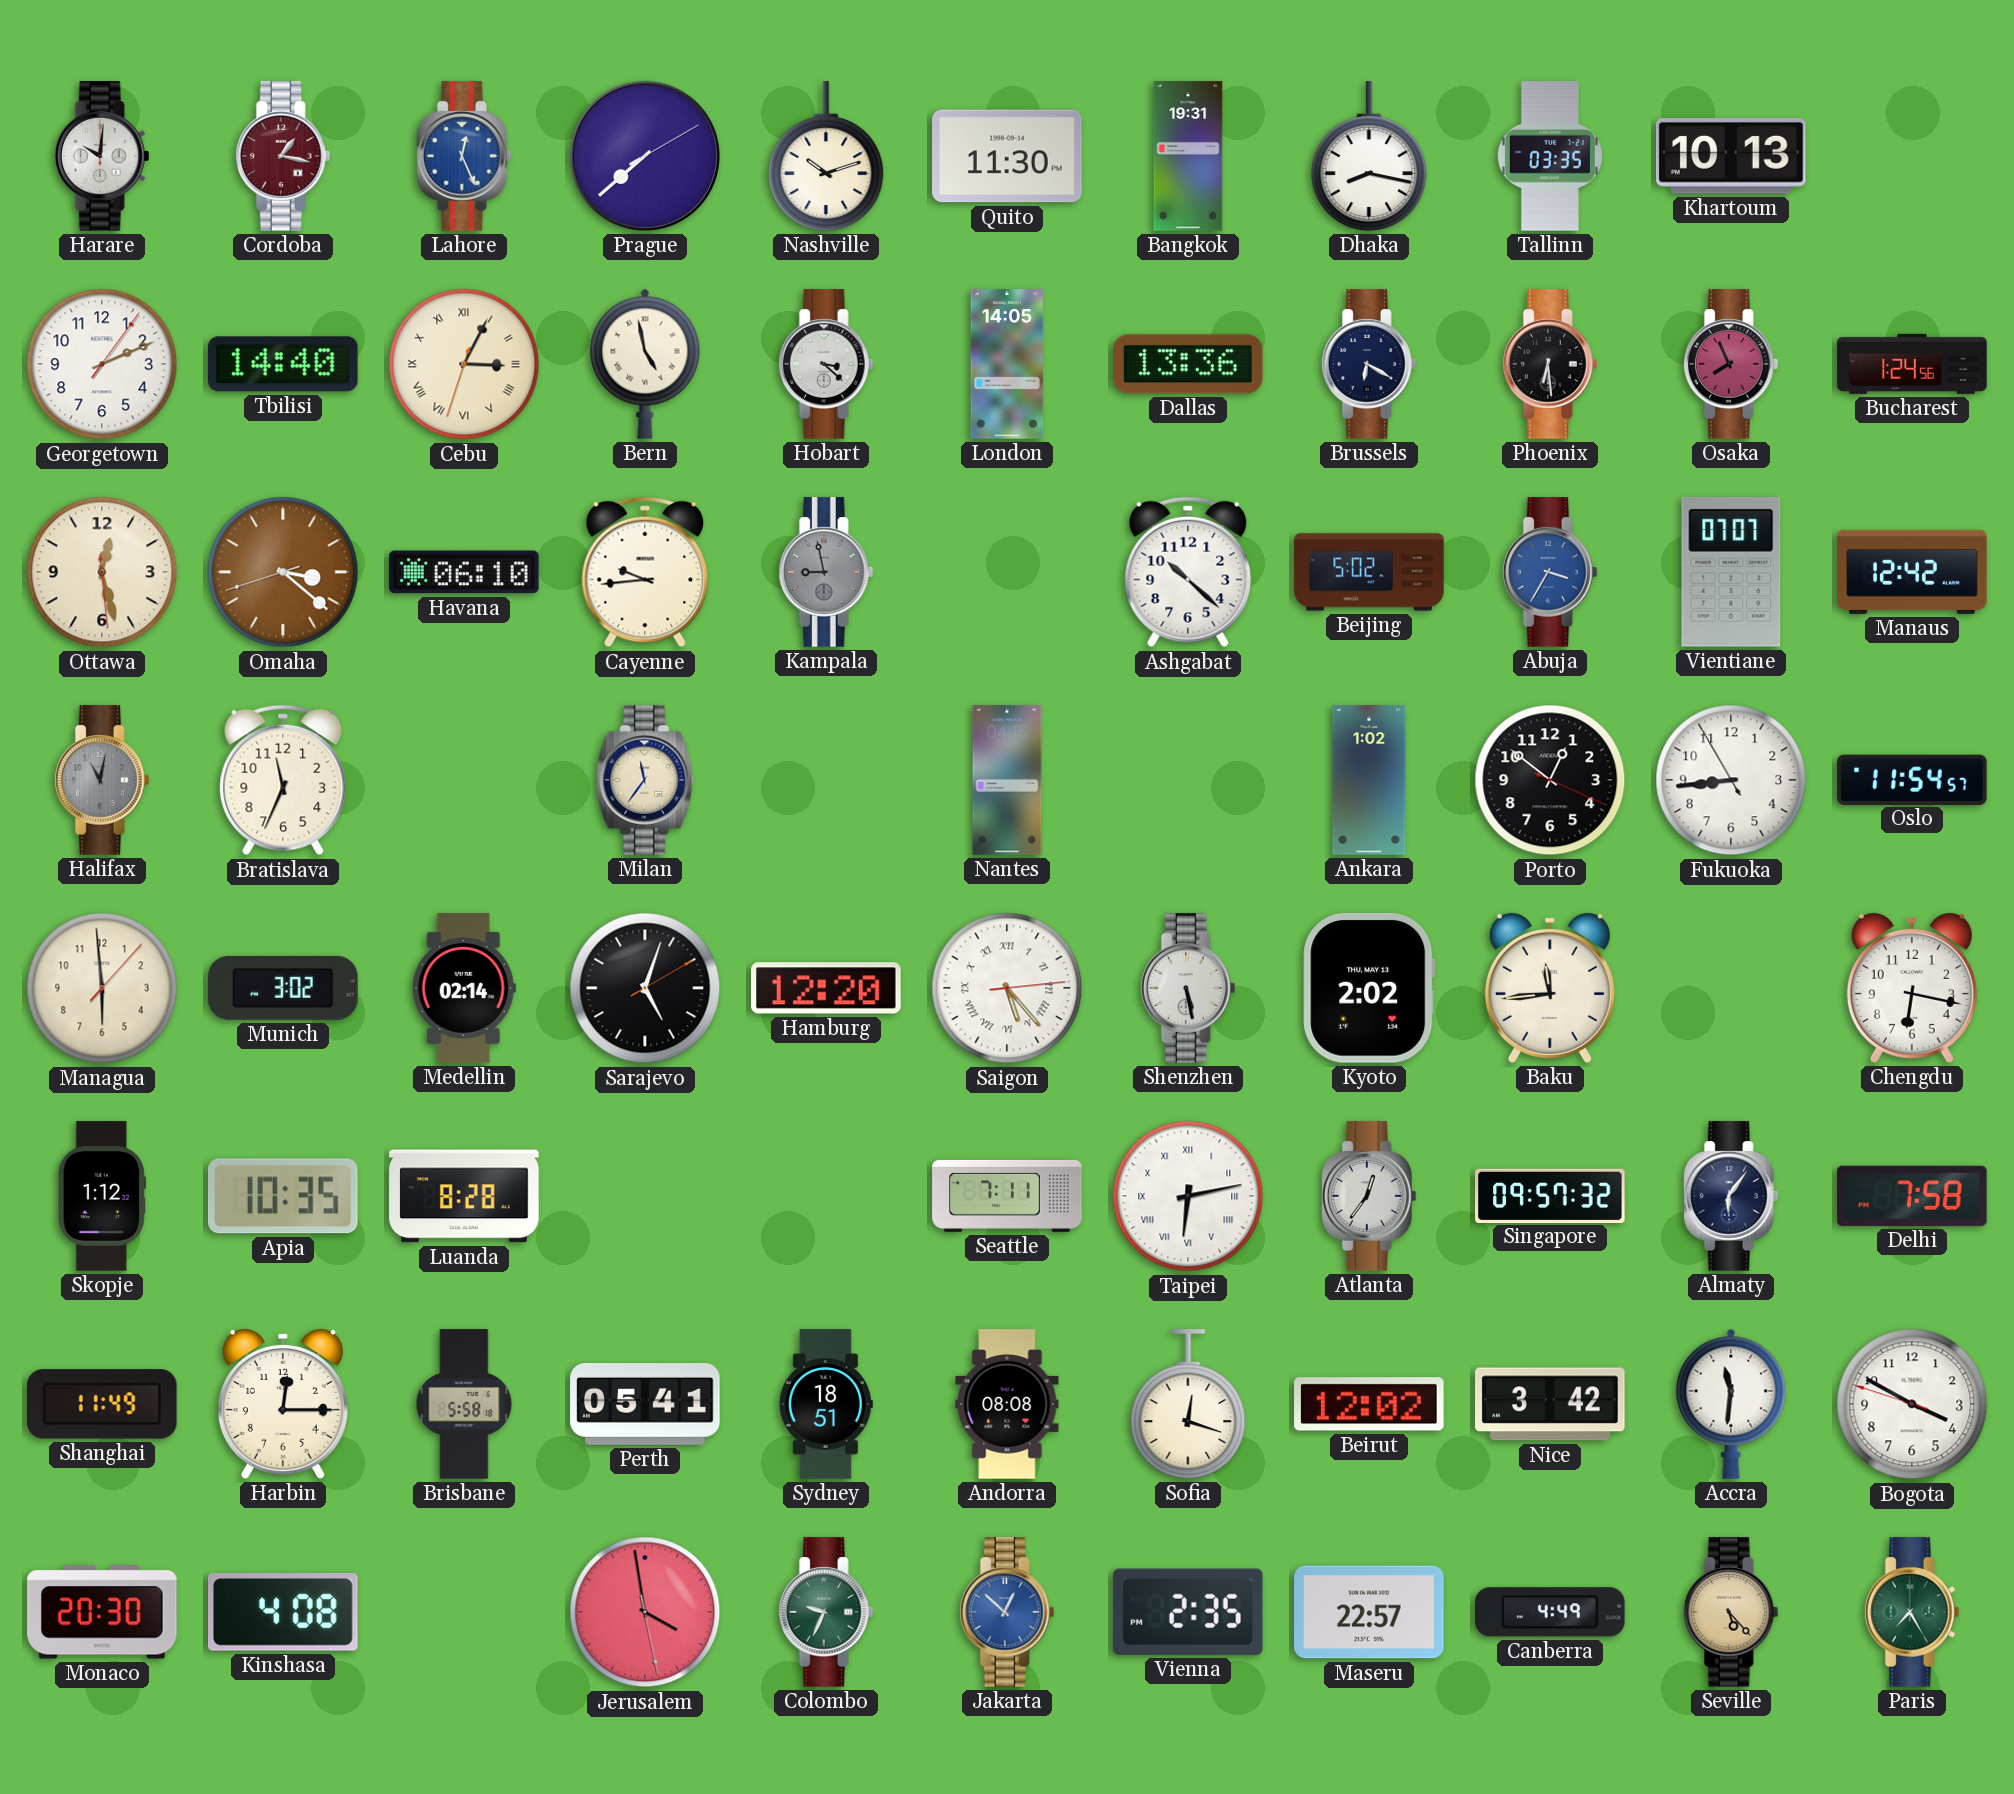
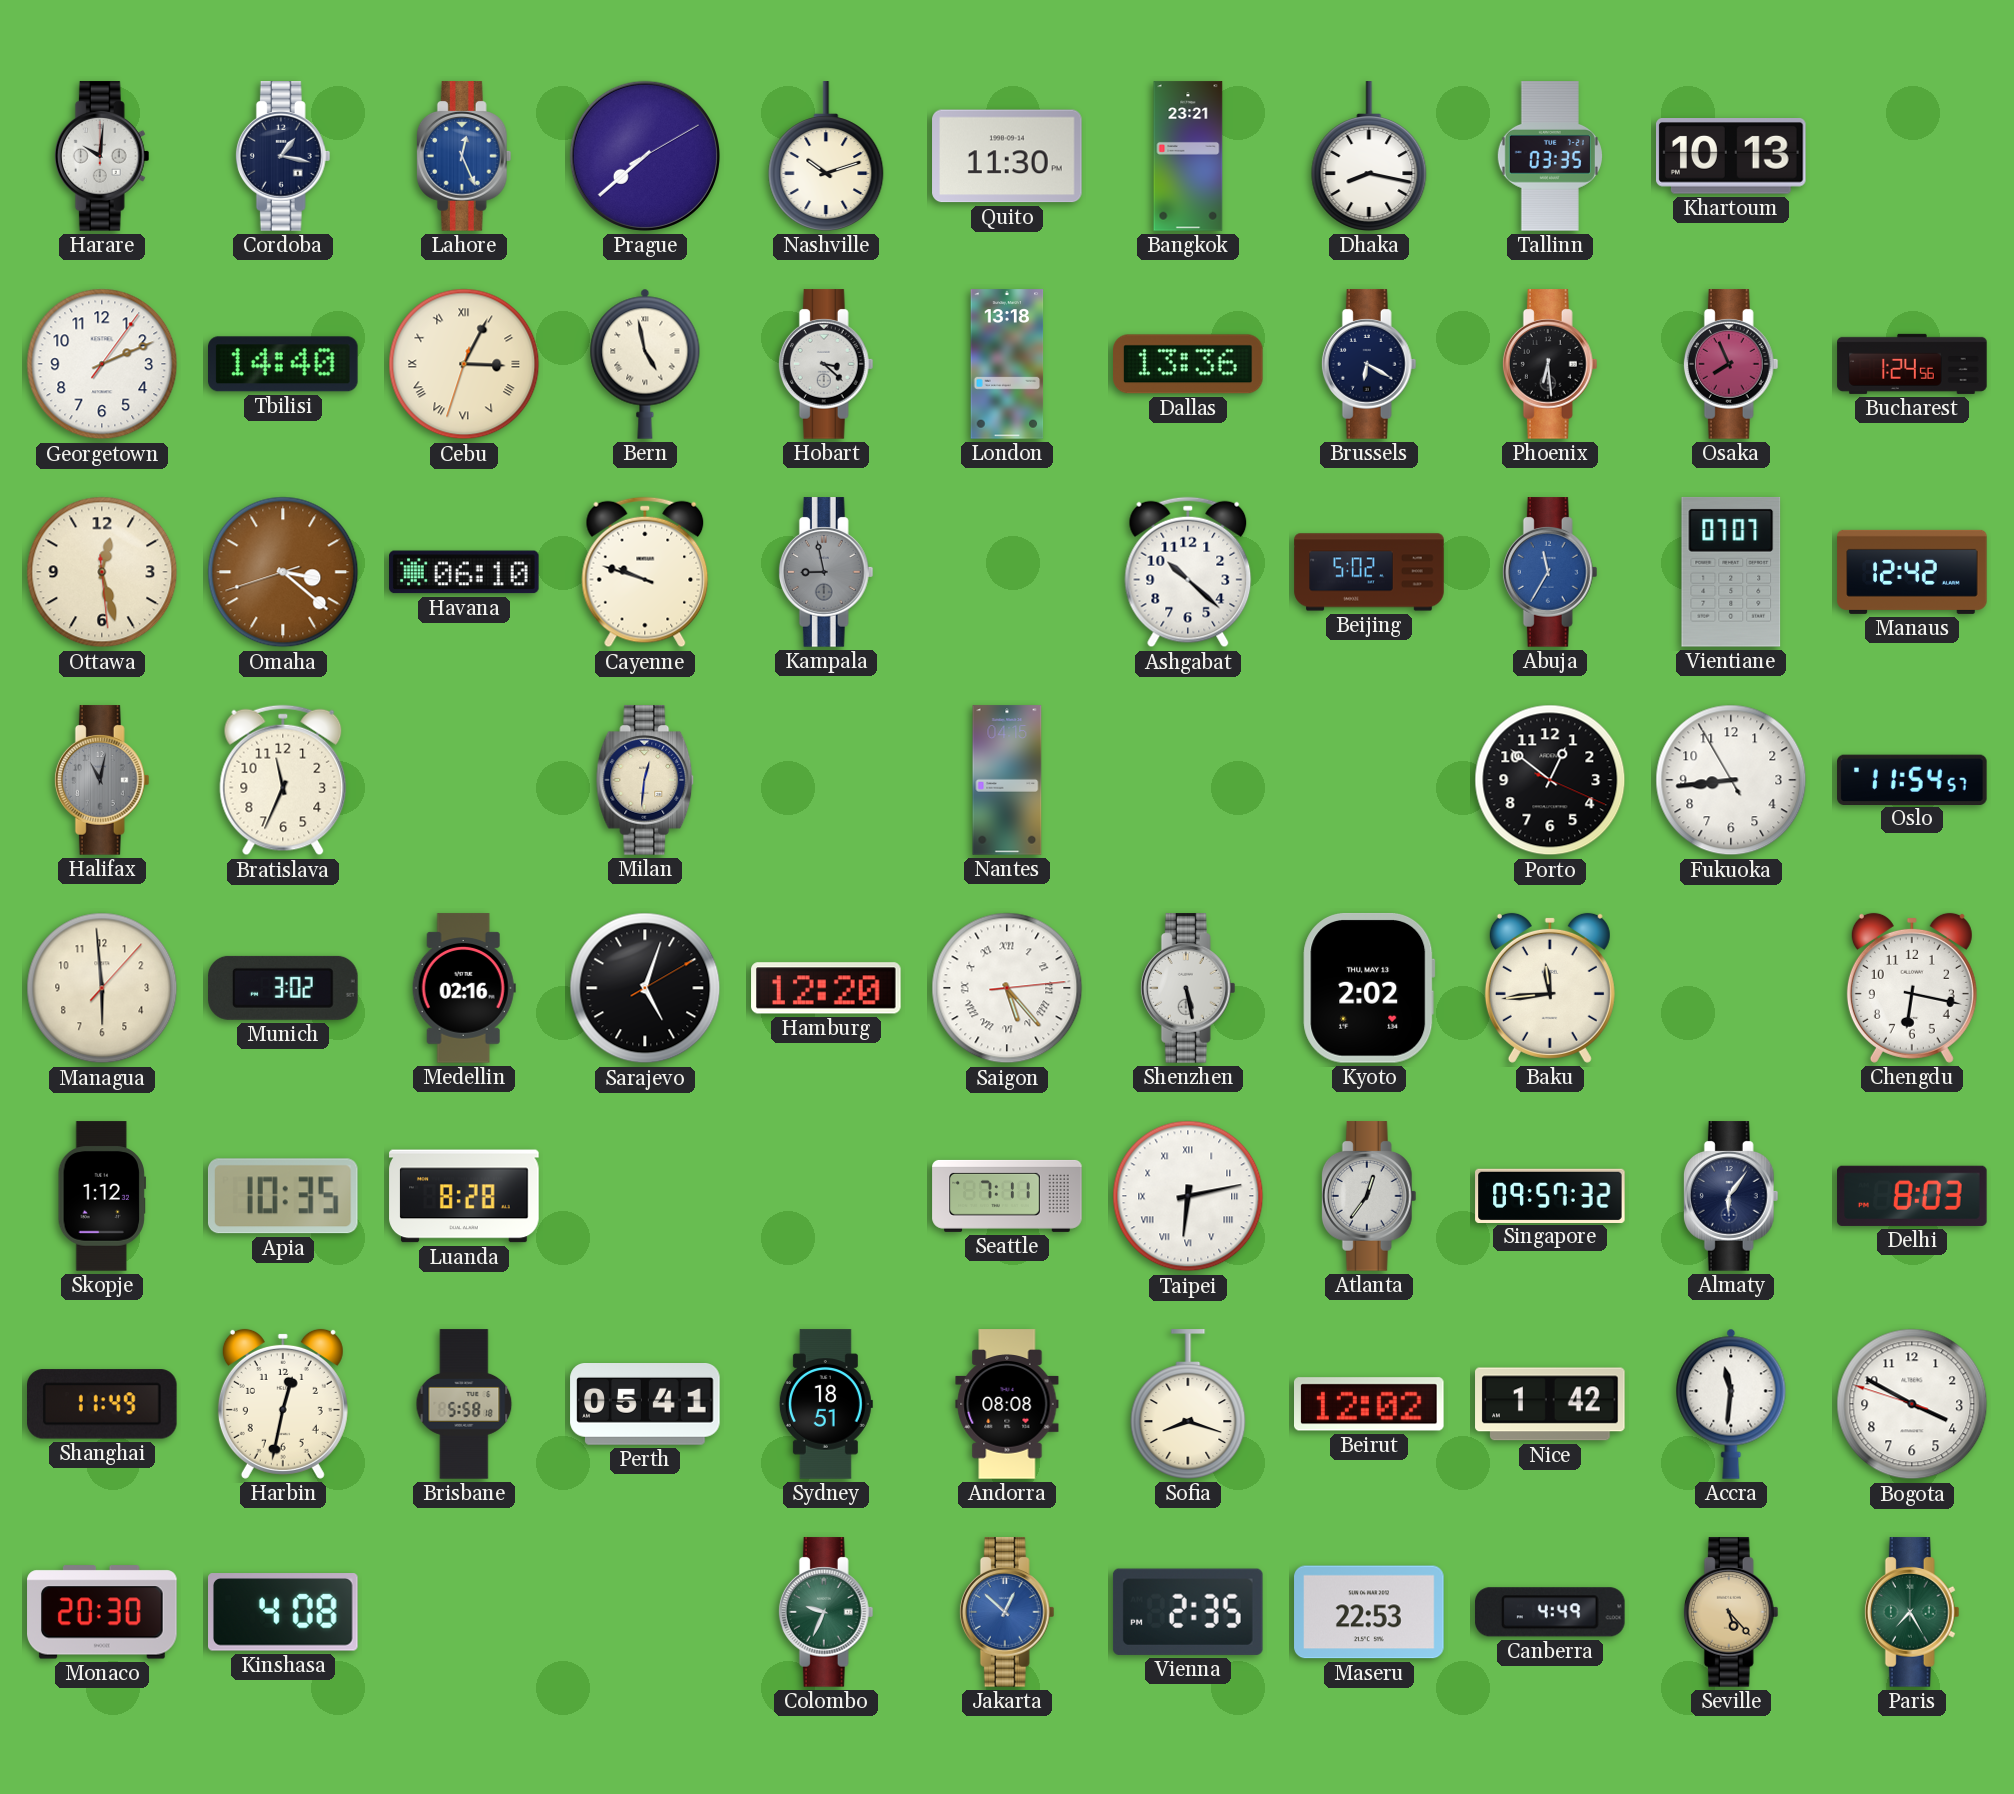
Cordoba dial: burgundy -> navy (283, 156)
Bangkok: 19:31 -> 23:21 (1188, 156)
London: 14:05 -> 13:18 (1007, 364)
Cayenne: 9:44 -> 9:48 (645, 572)
Abuja: 3:35 -> 11:35 (1550, 572)
Milan: 11:36 -> 12:31 (645, 780)
Ankara: 1:02 -> none (1369, 780)
Medellin: 02:14 -> 02:16 (464, 988)
Delhi: 7:58 -> 8:03 (1912, 1196)
Harbin: 12:15 -> 12:32 (283, 1404)
Sofia: 12:18 -> 8:18 (1188, 1404)
Nice: 3:42 -> 1:42 (1550, 1404)
Jerusalem: 3:58 -> none (645, 1612)
Maseru: 22:57 -> 22:53 (1369, 1612)
